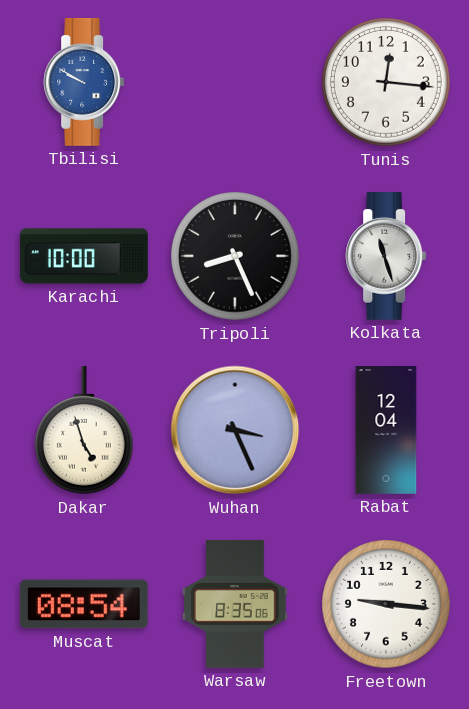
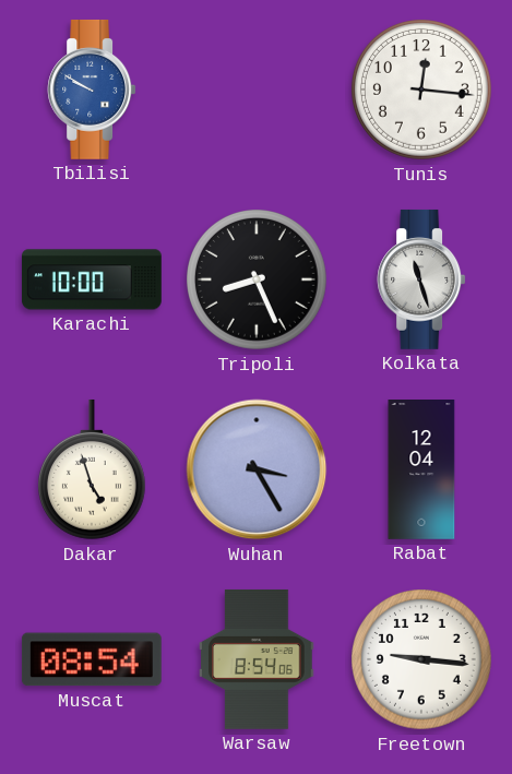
Wuhan: 3:26 -> 3:25 (257, 469)
Warsaw: 8:35 -> 8:54 (257, 659)
